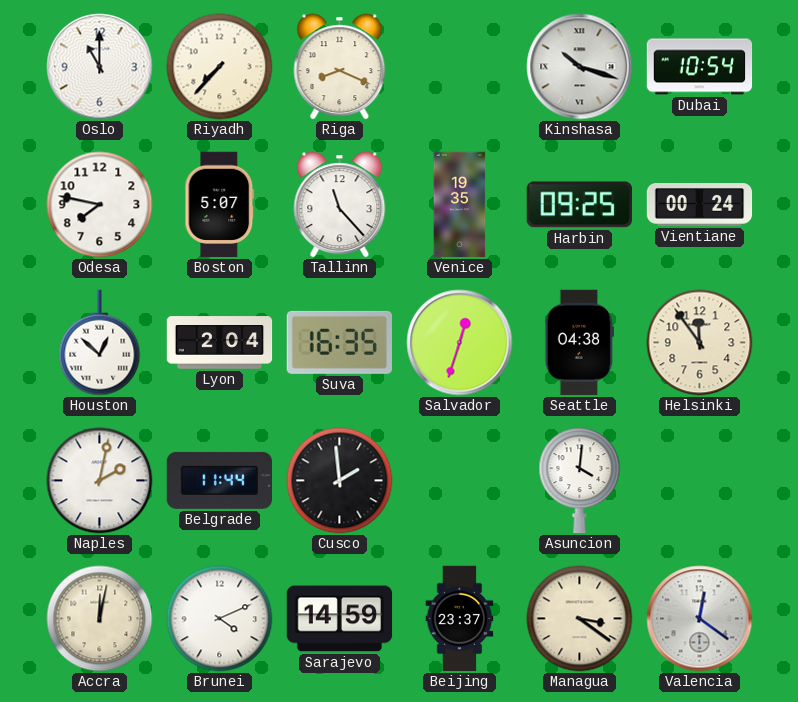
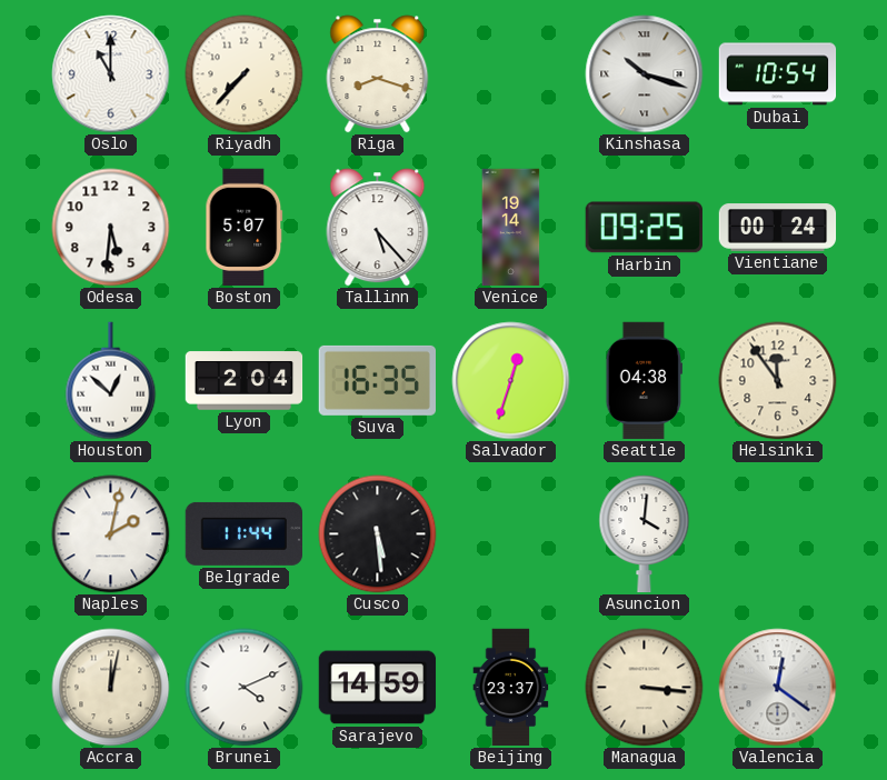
Riga: 8:19 -> 8:18 (378, 74)
Odesa: 7:47 -> 5:31 (111, 228)
Tallinn: 11:23 -> 5:23 (378, 228)
Venice: 19:35 -> 19:14 (511, 228)
Cusco: 1:59 -> 5:29 (378, 534)
Managua: 3:21 -> 3:16 (645, 688)
